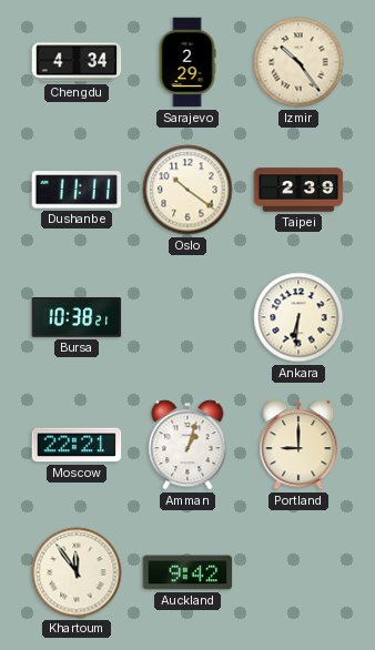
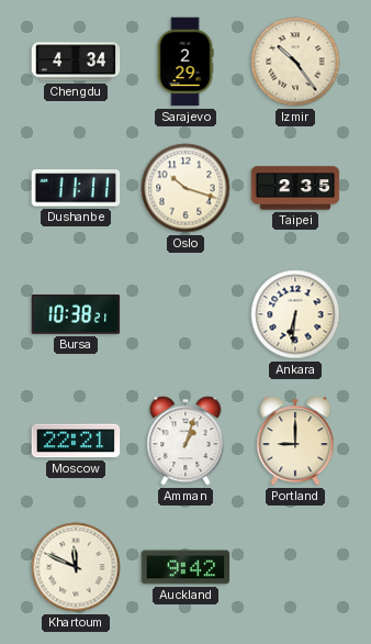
Oslo: 10:21 -> 10:18 (185, 188)
Taipei: 2:39 -> 2:35 (295, 188)
Khartoum: 11:54 -> 11:49 (76, 567)
